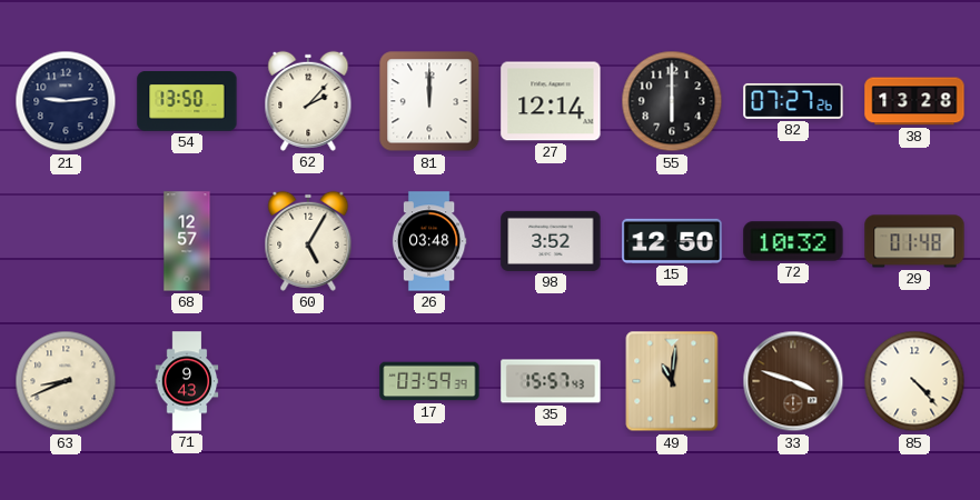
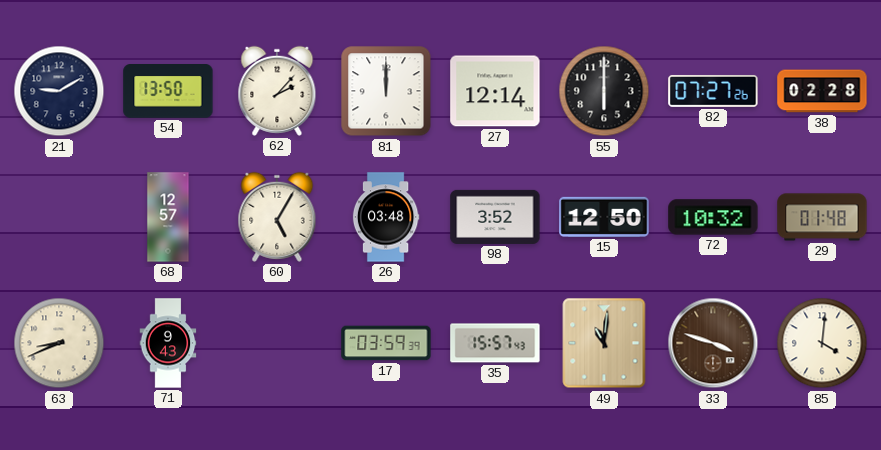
21: 9:14 -> 9:10 (59, 91)
38: 13:28 -> 02:28 (822, 91)
85: 4:23 -> 4:01 (822, 343)
